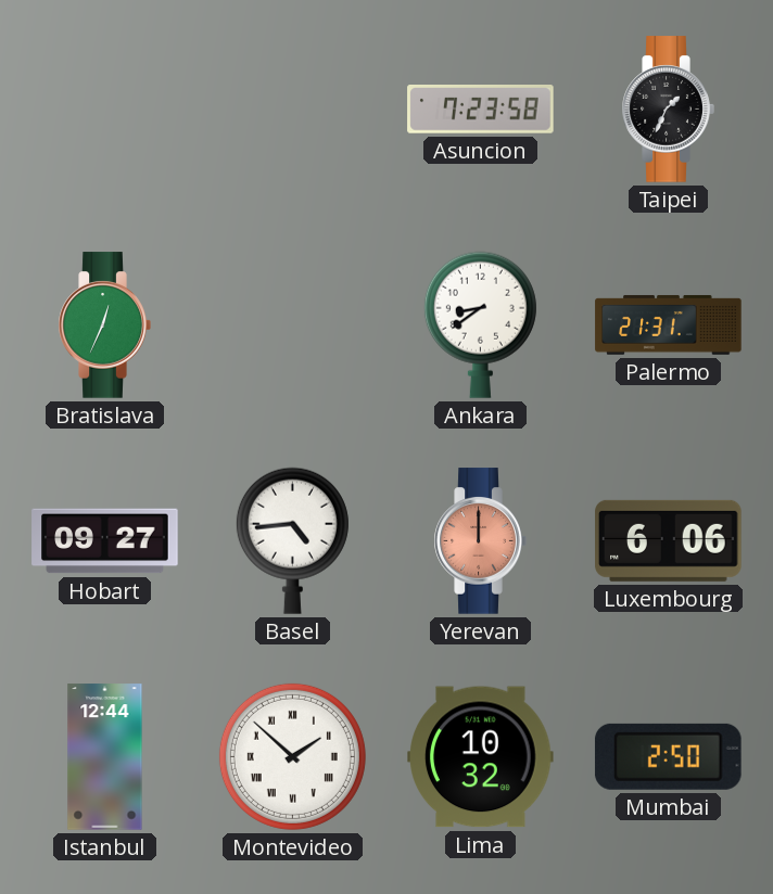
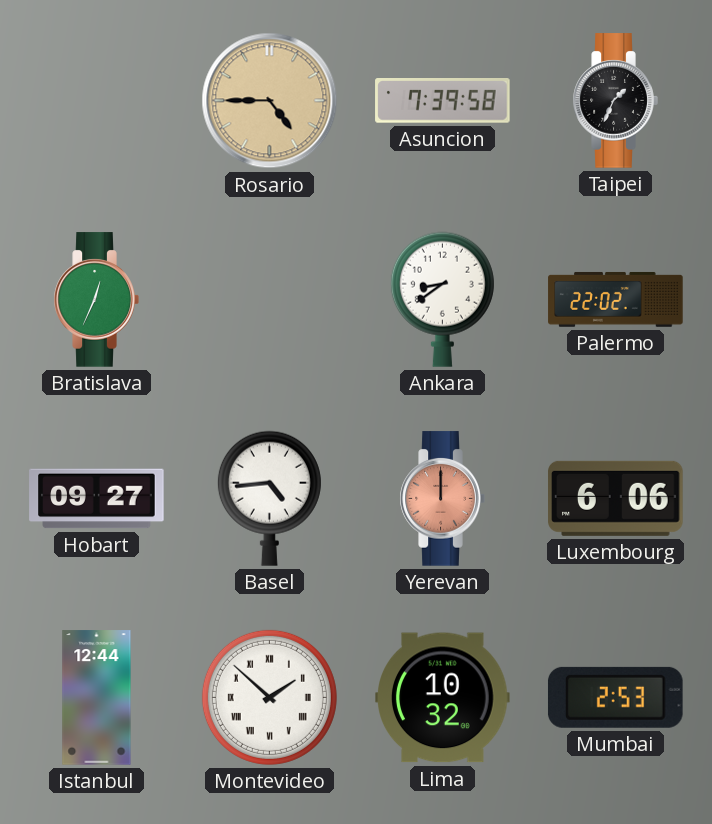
Rosario: none -> 4:45 (270, 101)
Asuncion: 7:23 -> 7:39 (443, 101)
Palermo: 21:31 -> 22:02 (616, 299)
Mumbai: 2:50 -> 2:53 (615, 697)
